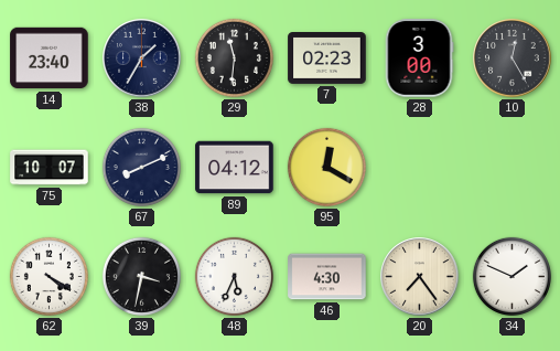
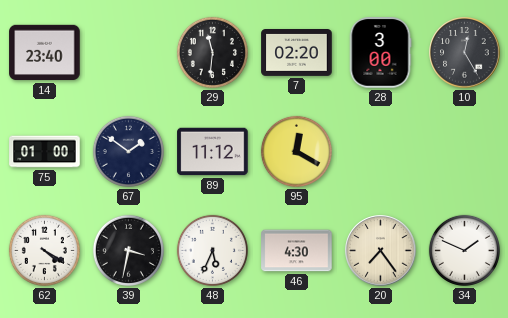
38: 1:35 -> none (142, 59)
7: 02:23 -> 02:20 (297, 53)
75: 10:07 -> 01:00 (45, 152)
67: 8:11 -> 1:51 (128, 151)
89: 04:12 -> 11:12 (213, 152)
